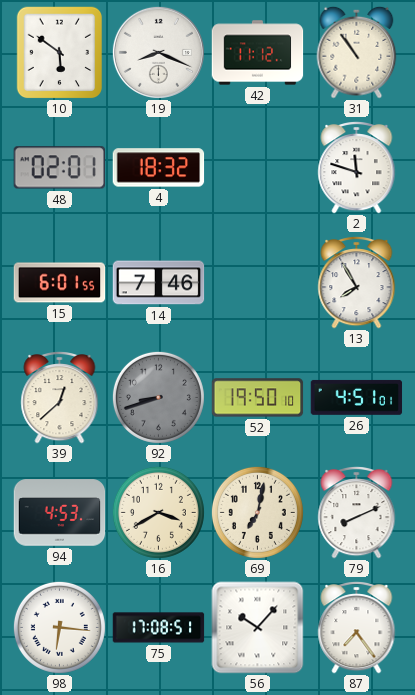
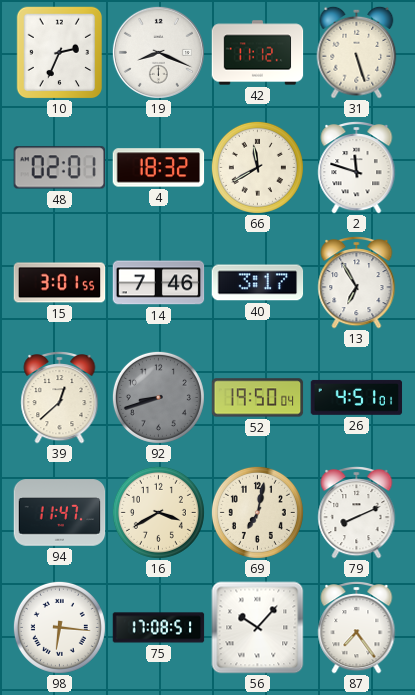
10: 5:51 -> 2:34 (60, 52)
31: 10:54 -> 5:27 (357, 52)
66: none -> 11:40 (257, 167)
15: 6:01 -> 3:01 (60, 283)
40: none -> 3:17 (258, 283)
13: 7:55 -> 6:55 (357, 283)
52: 19:50:10 -> 19:50:04 (258, 398)
94: 4:53 -> 11:47 (60, 513)
